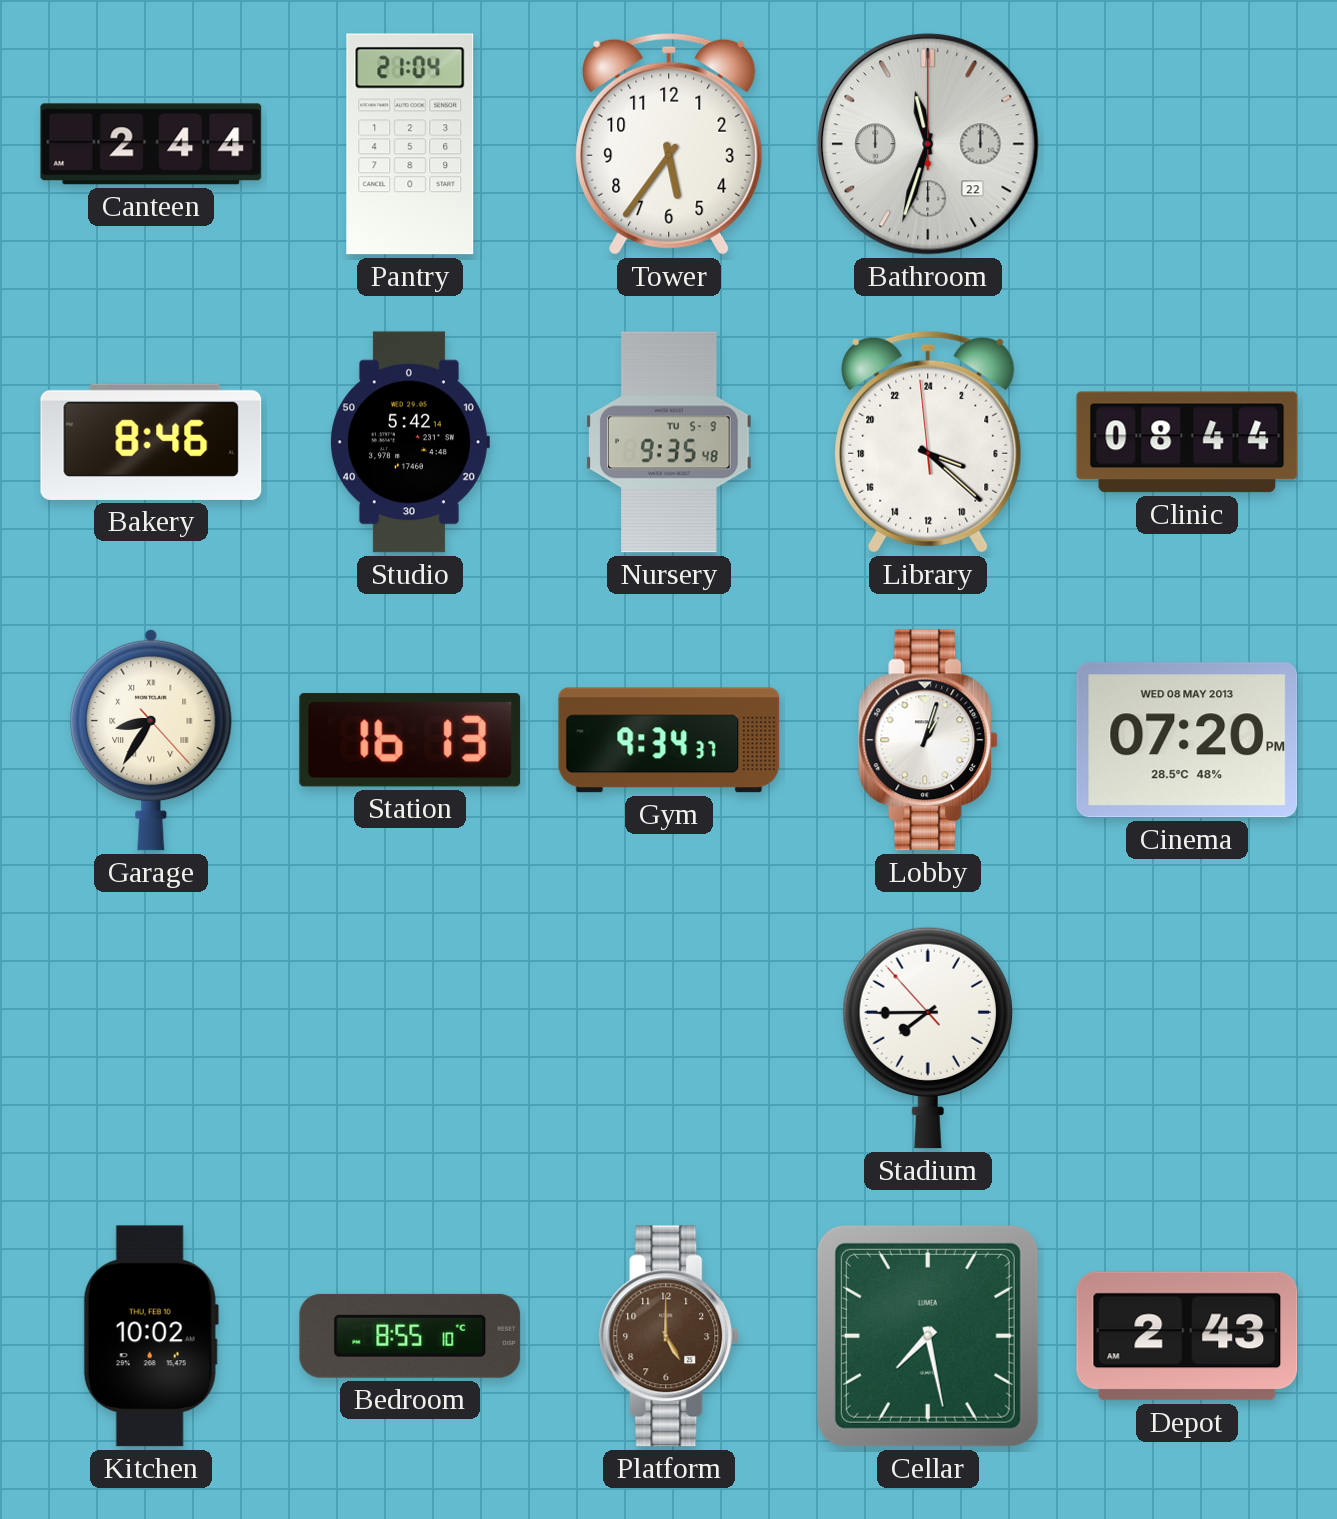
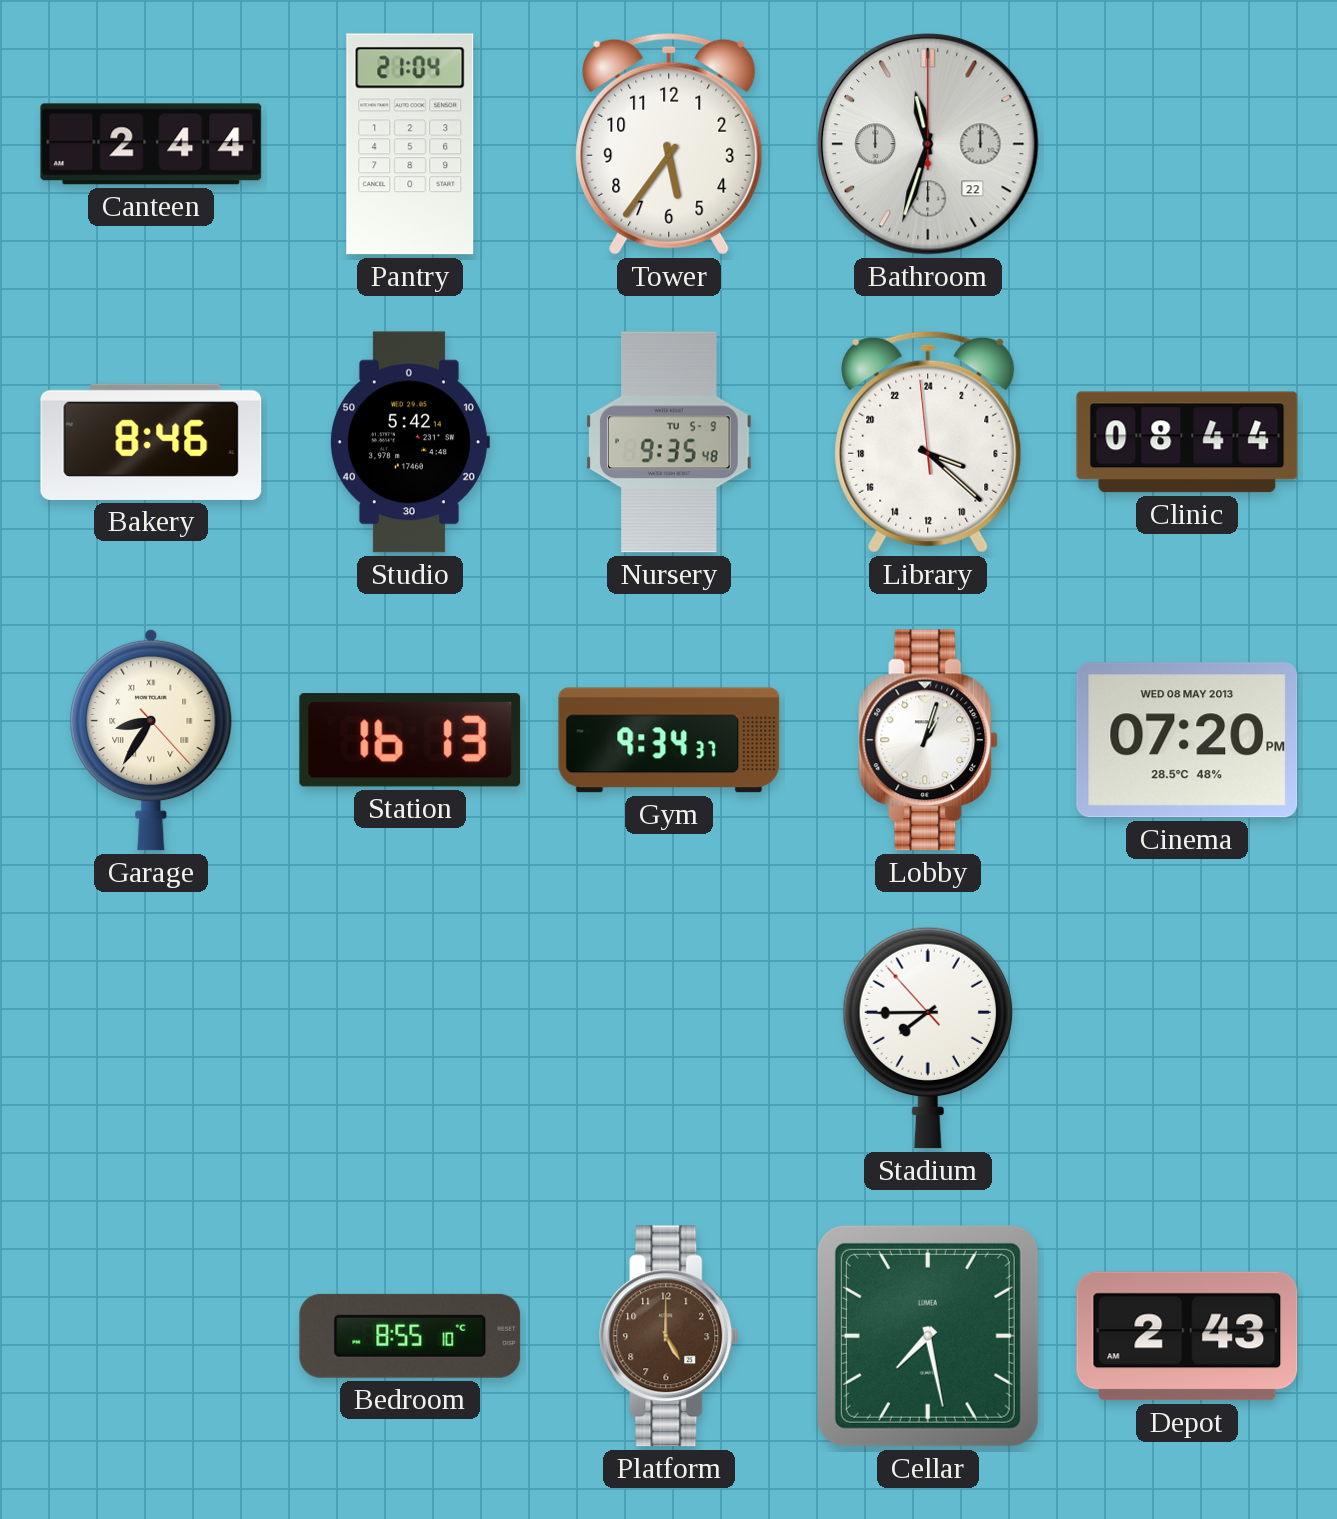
Kitchen: 10:02 -> none (151, 1336)
